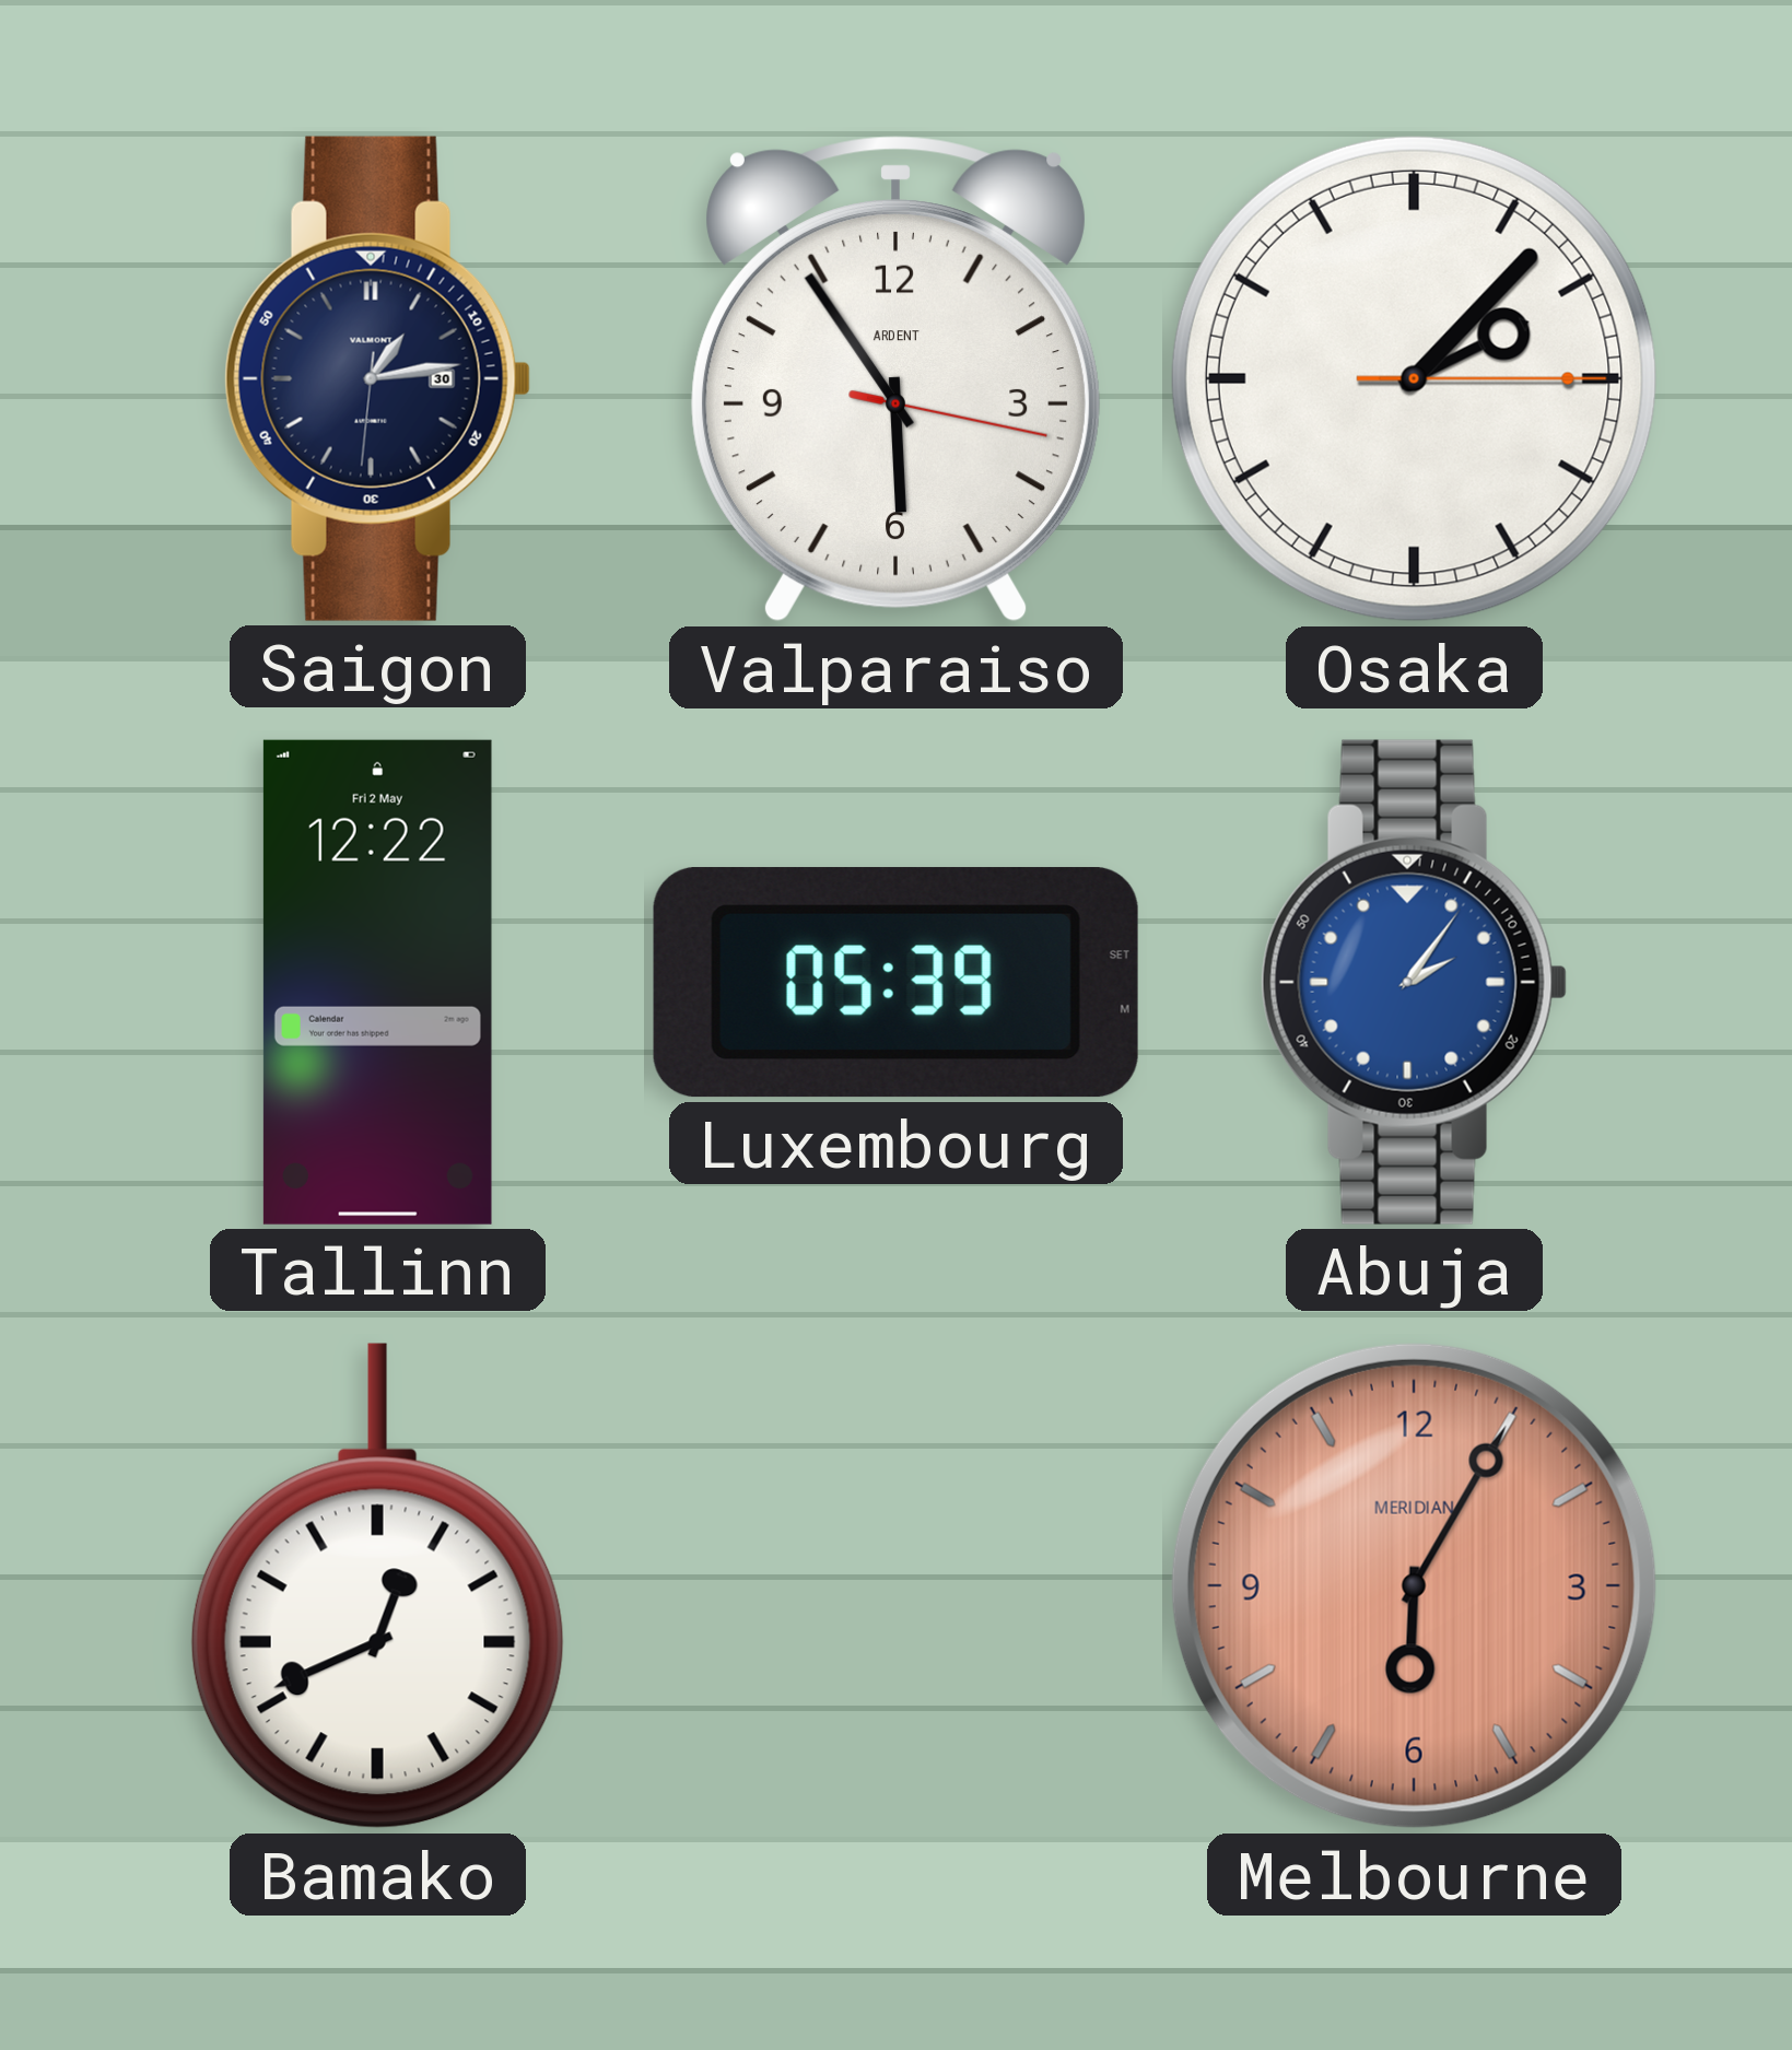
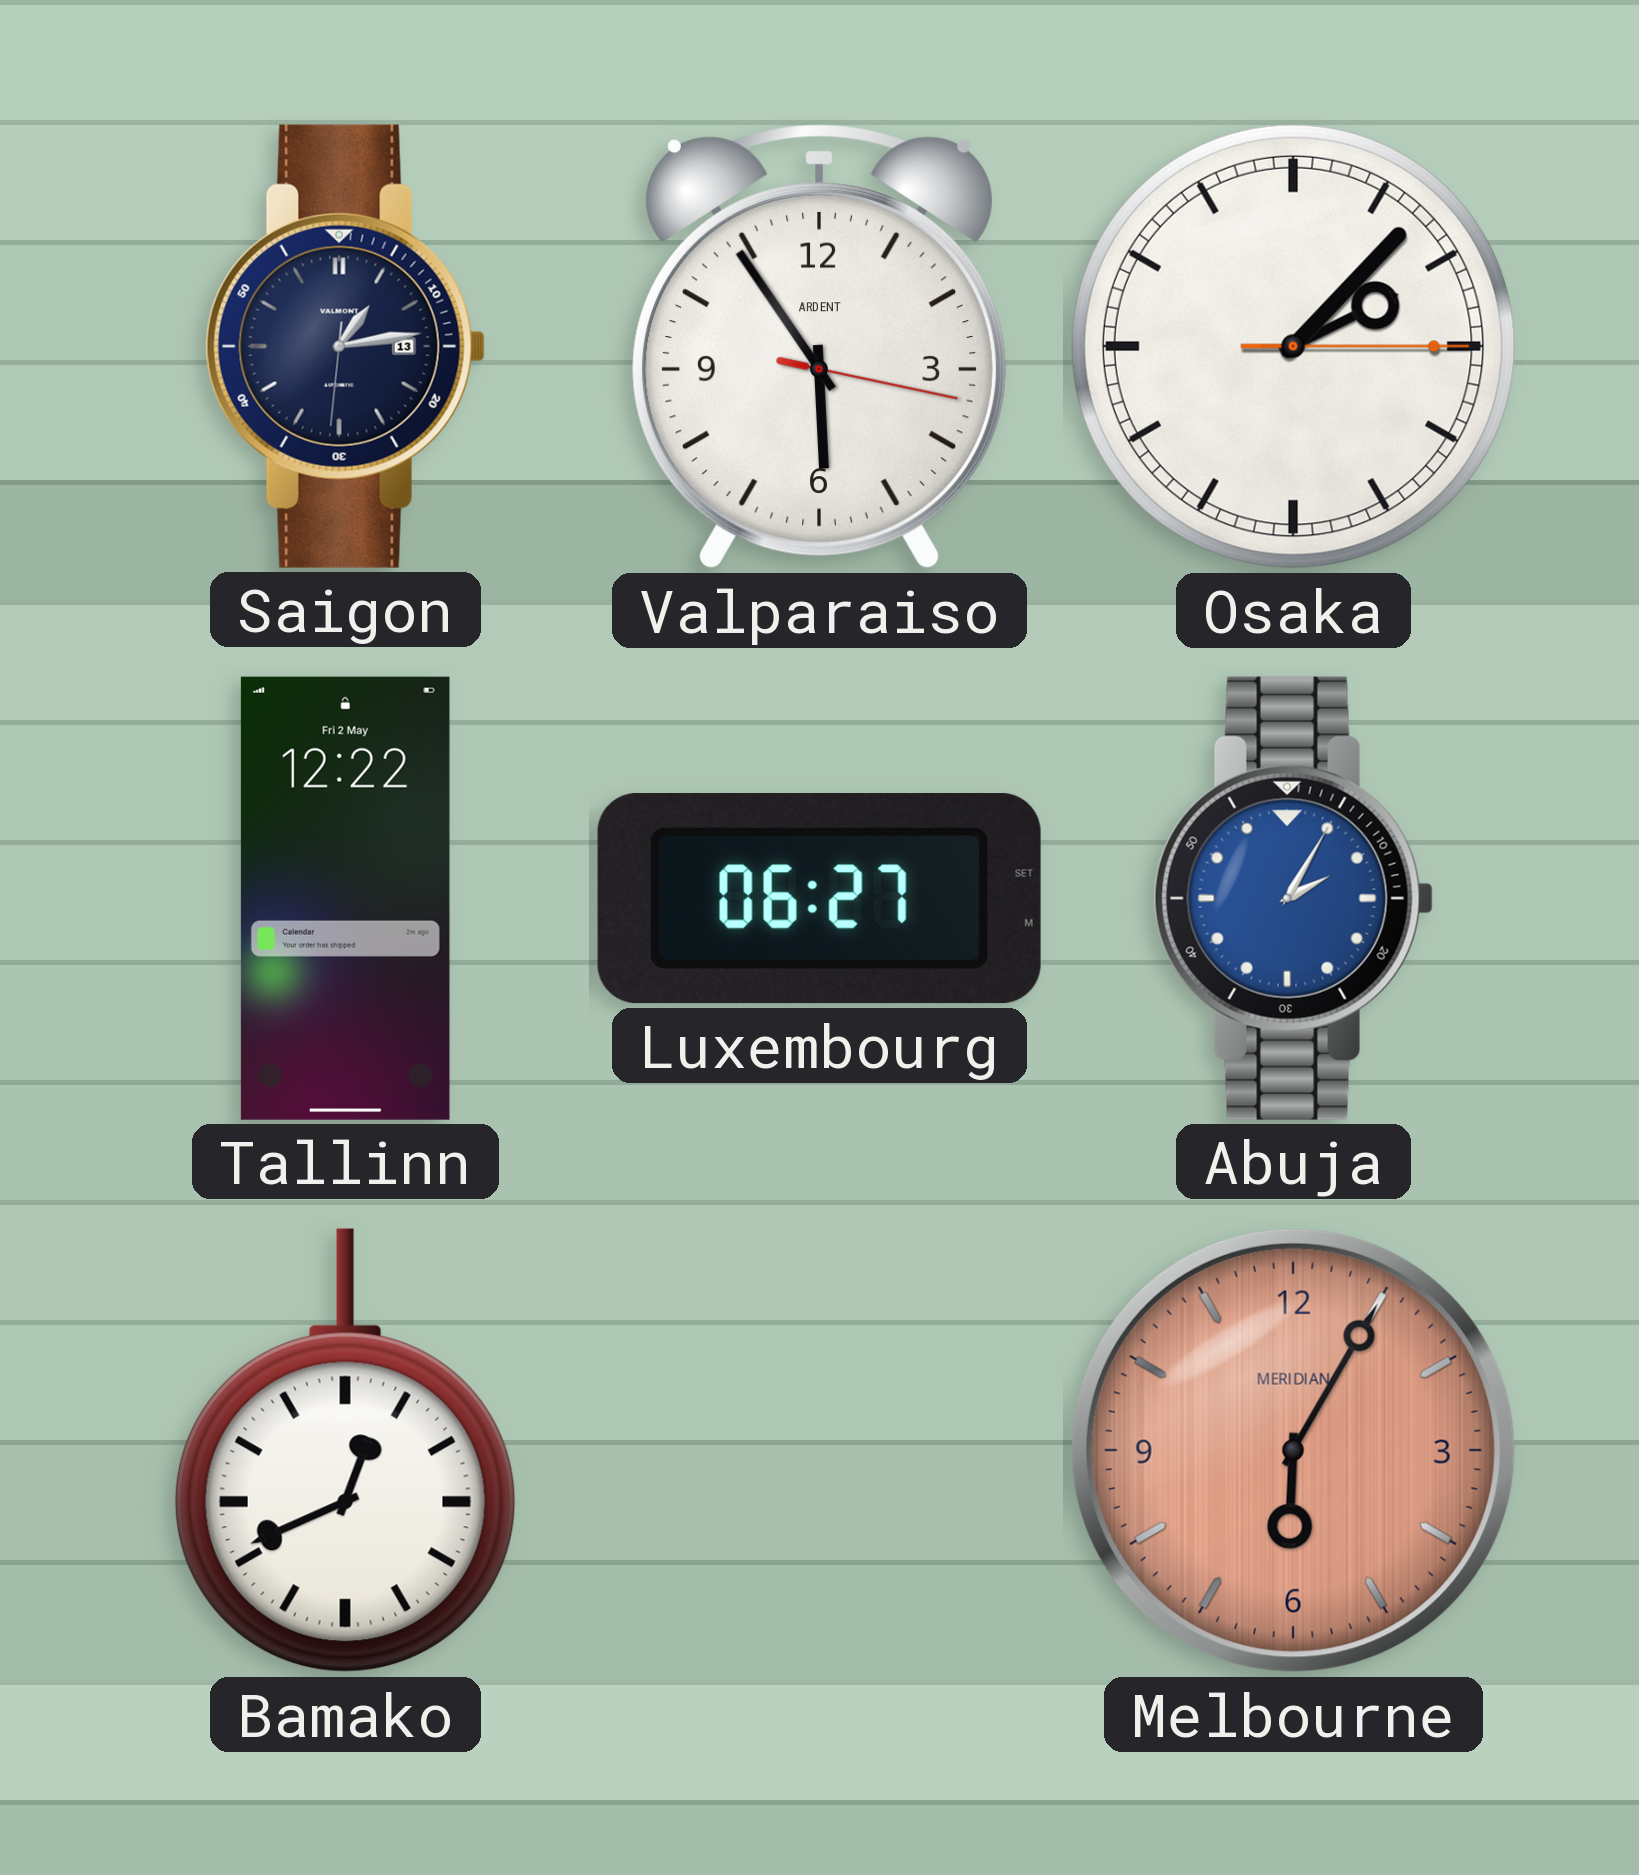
Saigon date: 30 -> 13 (345, 346)
Luxembourg: 05:39 -> 06:27 (819, 899)
Abuja: 2:06 -> 2:05 (1293, 898)
